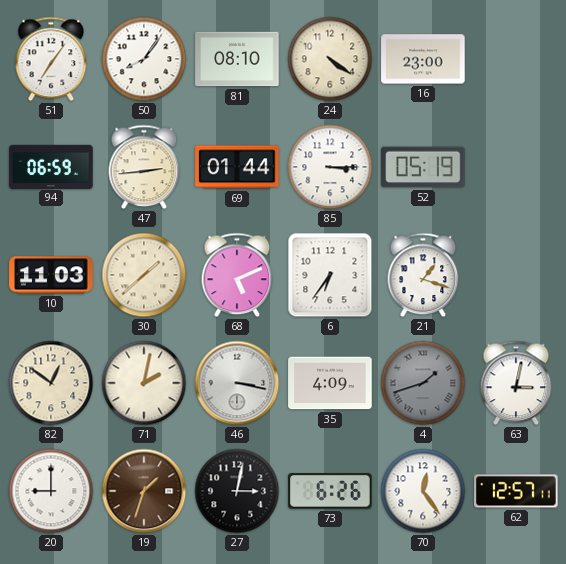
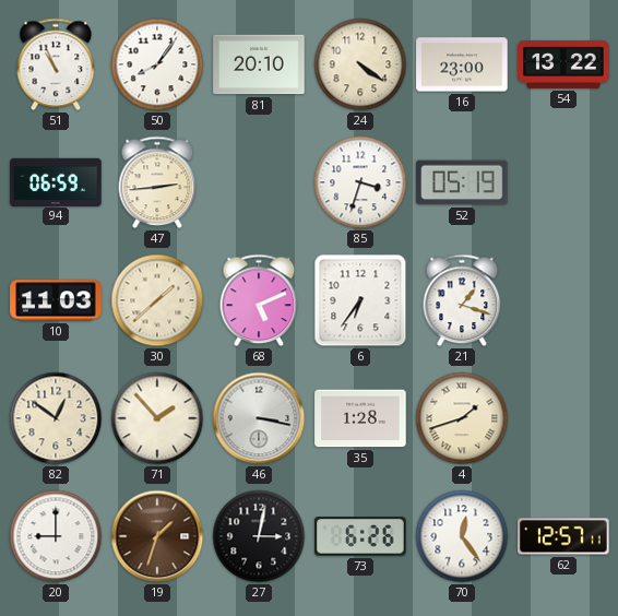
51: 7:06 -> 10:56 (56, 64)
81: 08:10 -> 20:10 (259, 64)
54: none -> 13:22 (563, 64)
69: 01:44 -> none (237, 167)
85: 3:15 -> 3:33 (360, 182)
71: 2:02 -> 1:53 (157, 418)
35: 4:09 -> 1:28 (360, 418)
4 dial: grey -> cream (462, 418)
63: 3:02 -> none (516, 383)
